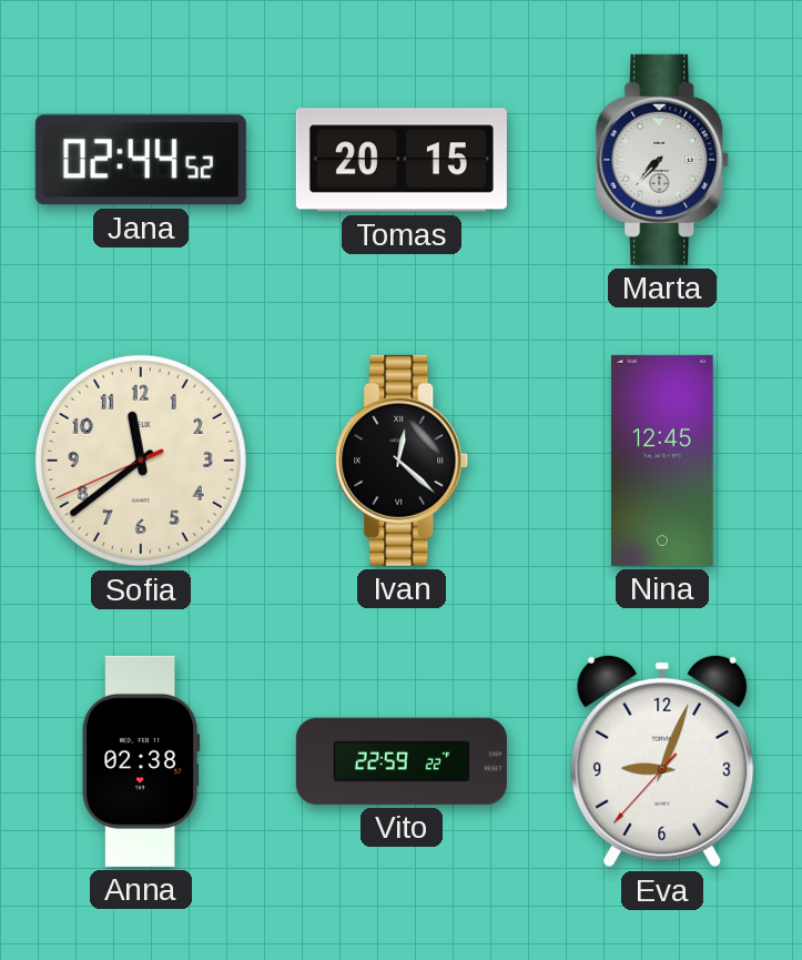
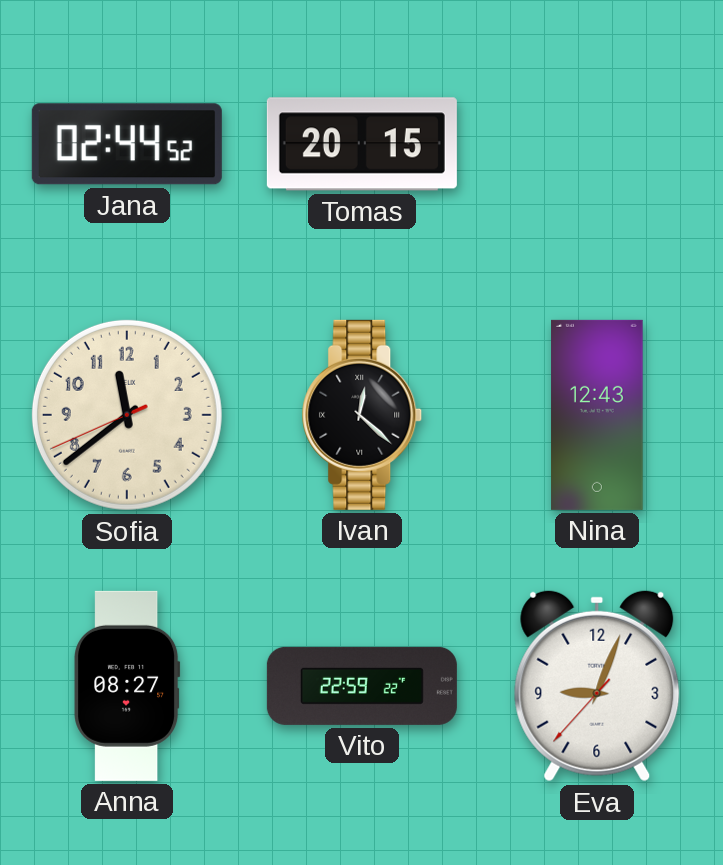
Marta: 7:37 -> none (662, 160)
Nina: 12:45 -> 12:43 (597, 415)
Anna: 02:38 -> 08:27 (127, 686)
